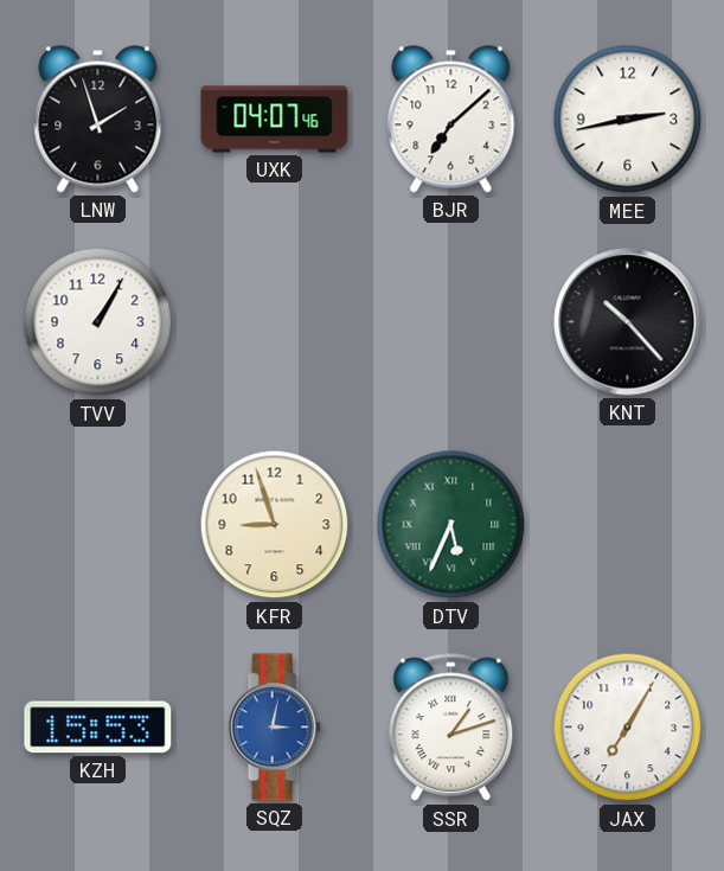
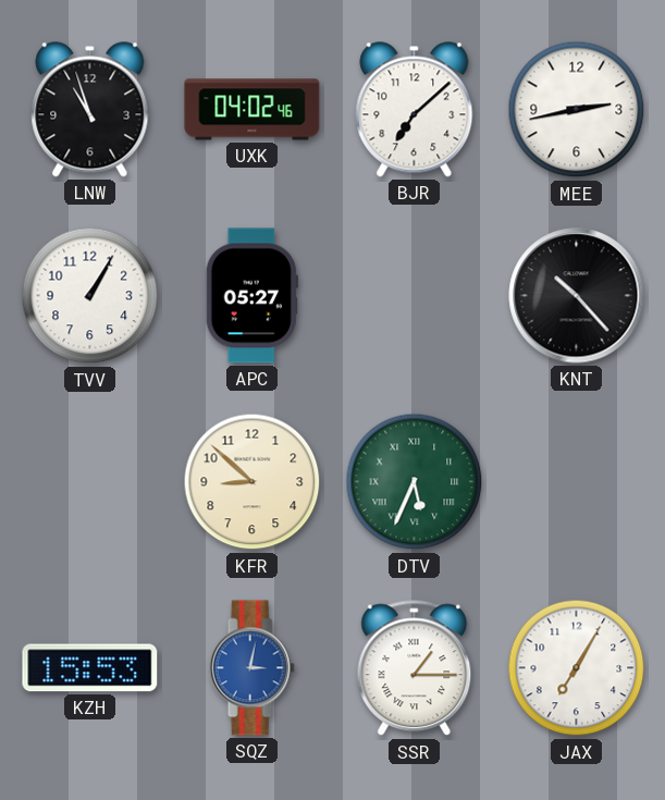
LNW: 1:57 -> 10:57 (90, 110)
UXK: 04:07 -> 04:02 (253, 110)
APC: none -> 05:27 (251, 296)
KFR: 8:57 -> 8:52 (253, 482)
SSR: 1:12 -> 1:15 (415, 668)
